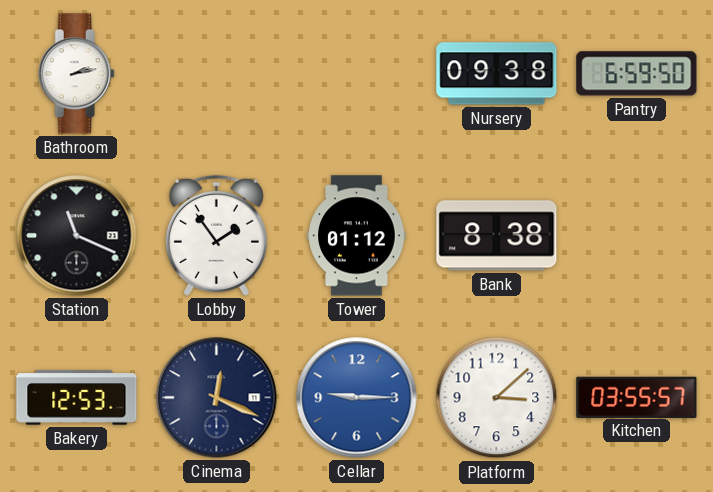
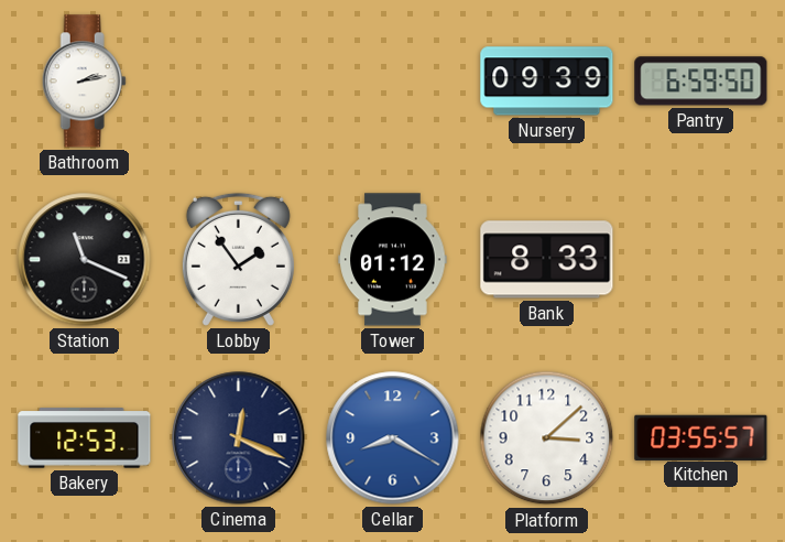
Nursery: 09:38 -> 09:39 (547, 82)
Bank: 8:38 -> 8:33 (547, 260)
Cellar: 9:15 -> 8:20 (393, 438)
